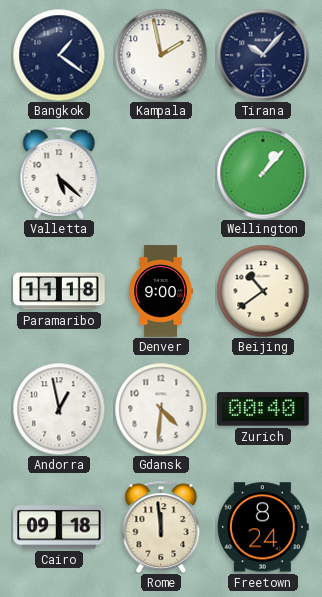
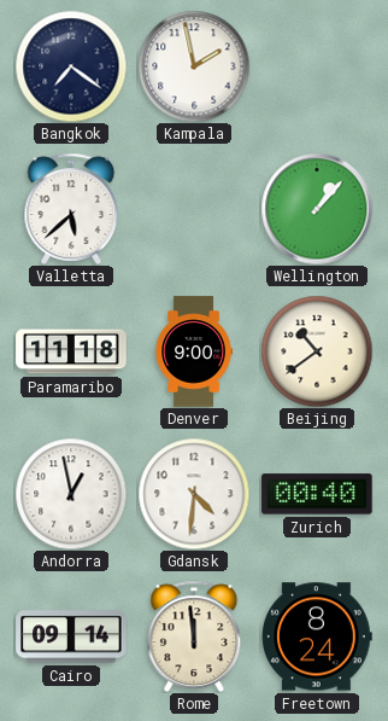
Bangkok: 1:21 -> 7:21 (71, 66)
Tirana: 10:07 -> none (263, 55)
Valletta: 5:22 -> 5:38 (71, 208)
Cairo: 09:18 -> 09:14 (71, 636)
